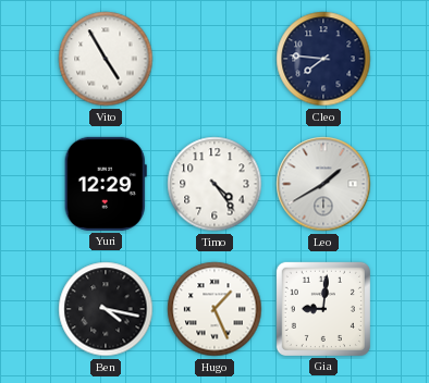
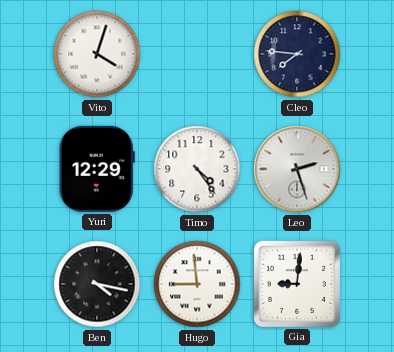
Vito: 4:55 -> 4:03 (97, 54)
Leo: 1:40 -> 2:27 (297, 169)
Hugo: 1:26 -> 8:59 (197, 284)
